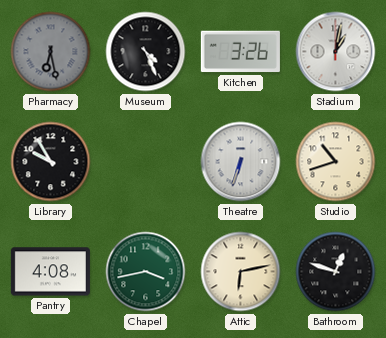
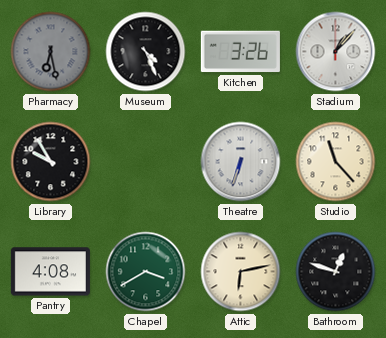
Stadium: 1:02 -> 1:07 (336, 52)
Studio: 10:42 -> 11:23 (336, 162)
Chapel: 3:43 -> 3:40 (146, 272)
